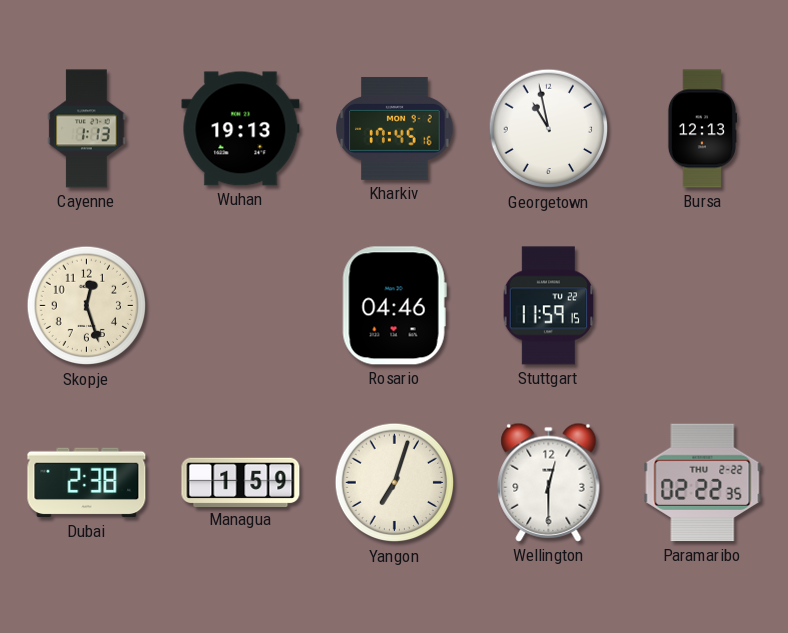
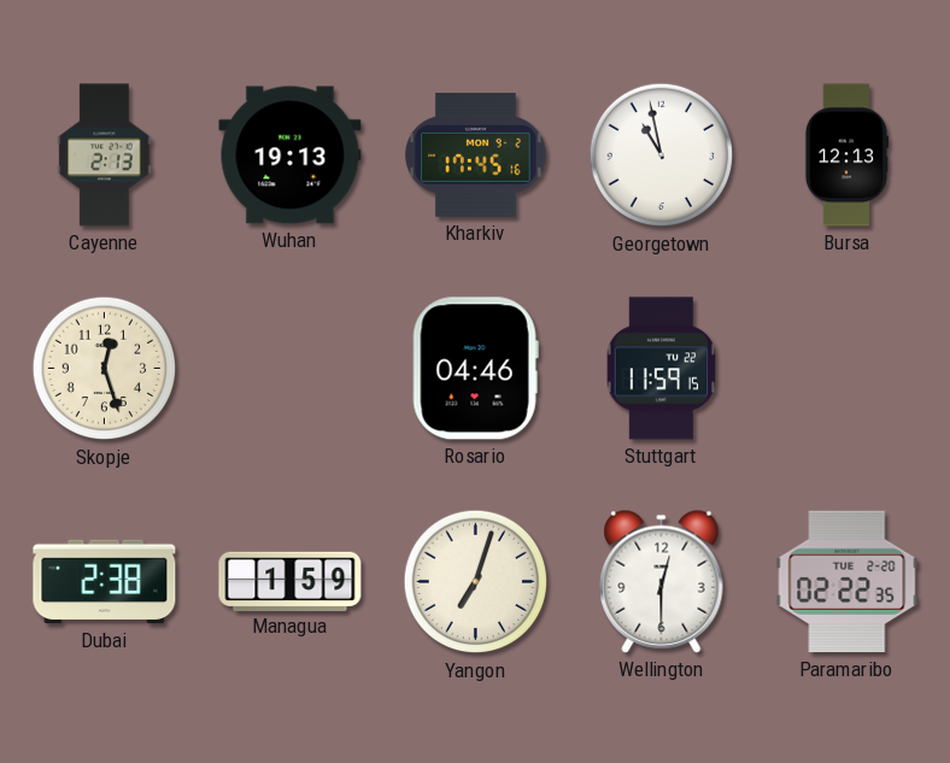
Cayenne: 1:13 -> 2:13 (105, 155)
Paramaribo date: THU 2-22 -> TUE 2-20 (848, 582)
